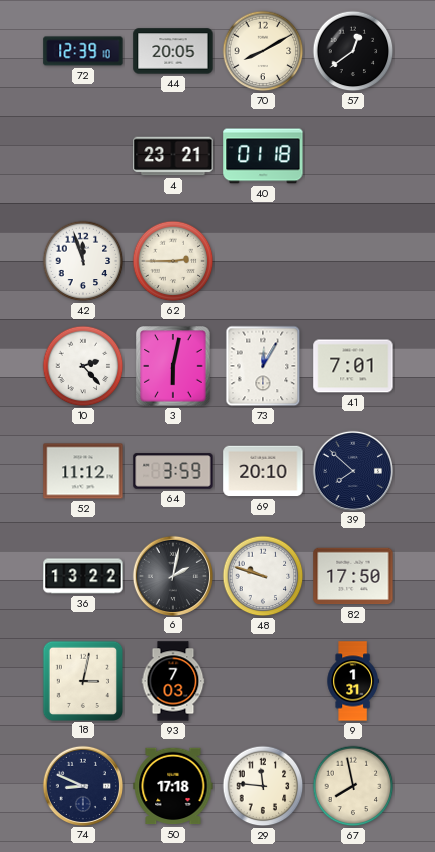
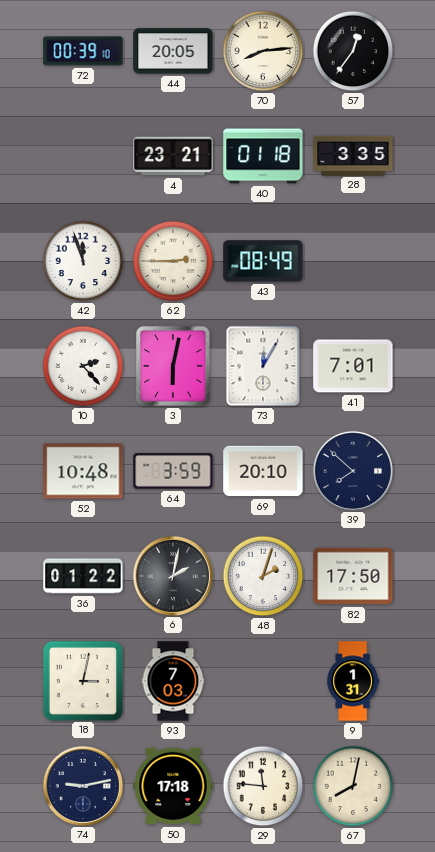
72: 12:39 -> 00:39 (83, 51)
70: 8:10 -> 8:14 (263, 51)
57: 12:39 -> 12:36 (353, 51)
28: none -> 3:35 (353, 155)
43: none -> 08:49 (263, 261)
52: 11:12 -> 10:48 (83, 471)
36: 13:22 -> 01:22 (83, 576)
48: 9:48 -> 2:03 (263, 576)
74: 8:49 -> 9:13 (82, 785)
67: 7:58 -> 8:02 (353, 786)
